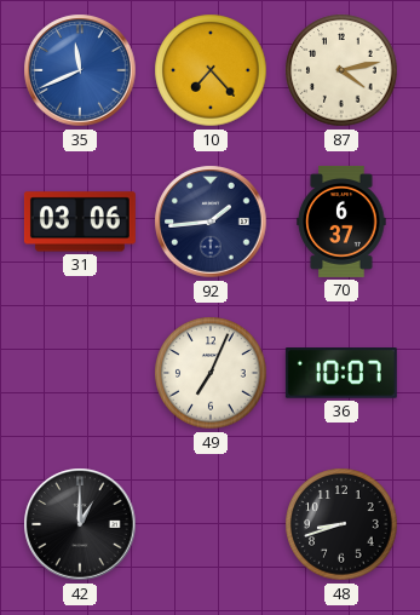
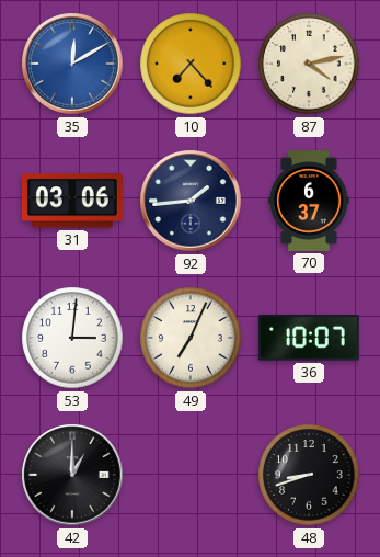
35: 11:41 -> 12:10 (72, 64)
53: none -> 3:01 (72, 338)
